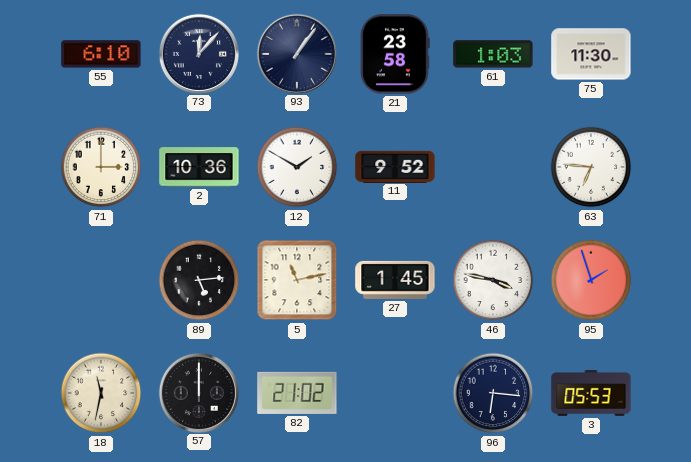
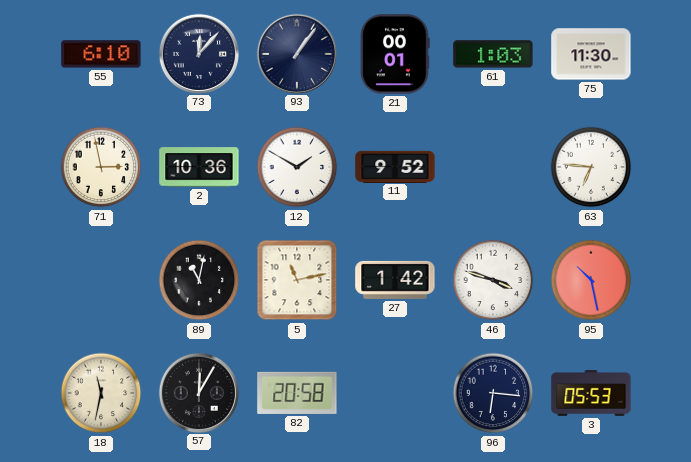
21: 23:58 -> 00:01 (395, 54)
71: 3:00 -> 2:58 (101, 167)
89: 5:14 -> 11:02 (199, 280)
27: 1:45 -> 1:42 (395, 280)
46: 3:47 -> 3:48 (493, 280)
95: 1:57 -> 10:28 (591, 280)
57: 12:00 -> 12:05 (198, 392)
82: 21:02 -> 20:58 (297, 393)
